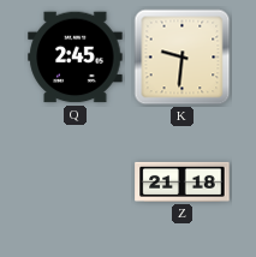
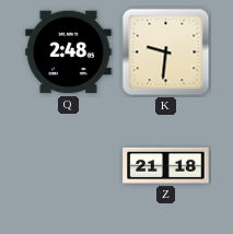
Q: 2:45 -> 2:48 (69, 52)
